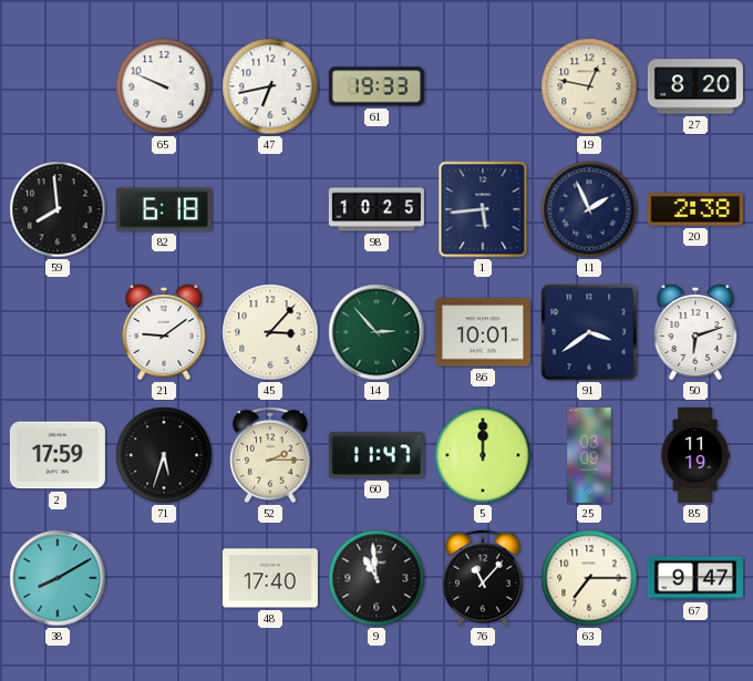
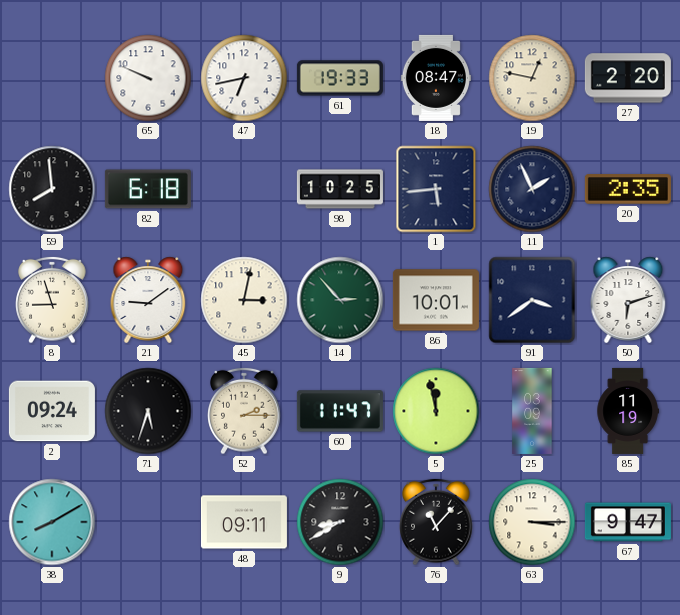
18: none -> 08:47 (436, 78)
27: 8:20 -> 2:20 (628, 78)
20: 2:38 -> 2:35 (628, 189)
8: none -> 8:57 (52, 300)
45: 3:07 -> 3:02 (244, 300)
2: 17:59 -> 09:24 (52, 411)
5: 12:00 -> 11:58 (436, 411)
48: 17:40 -> 09:11 (244, 522)
9: 10:59 -> 8:40 (340, 522)
63: 7:15 -> 3:15 (532, 522)
